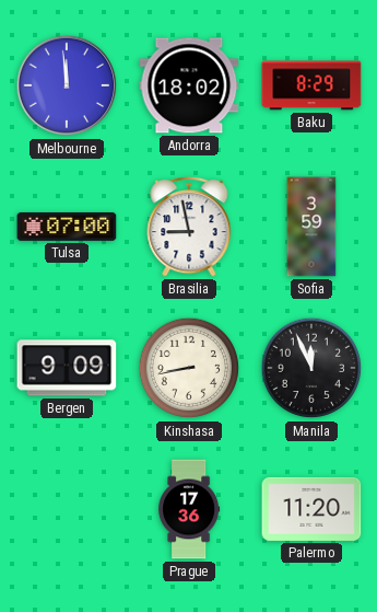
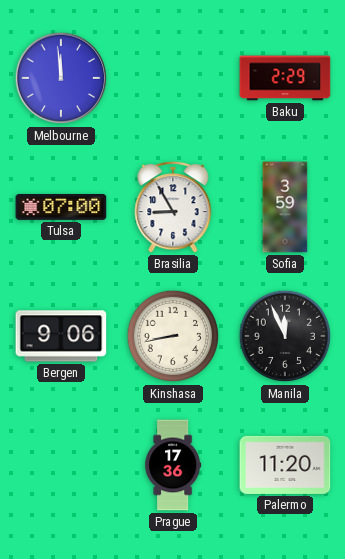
Andorra: 18:02 -> none (189, 85)
Baku: 8:29 -> 2:29 (285, 78)
Brasilia: 8:58 -> 8:55 (173, 207)
Bergen: 9:09 -> 9:06 (61, 336)
